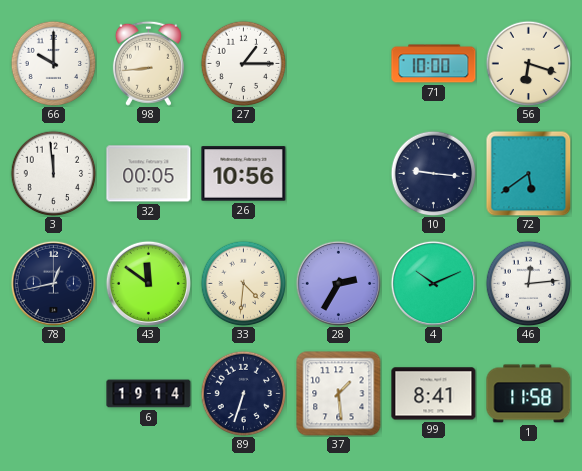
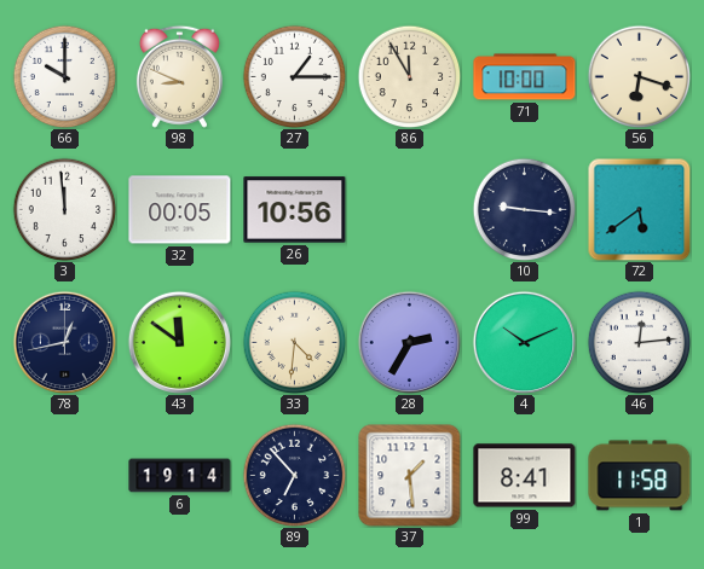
98: 8:44 -> 8:49 (179, 76)
86: none -> 11:55 (409, 76)
89: 6:33 -> 6:53 (294, 475)
